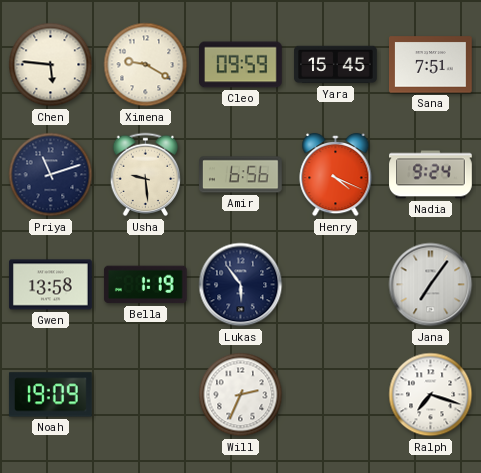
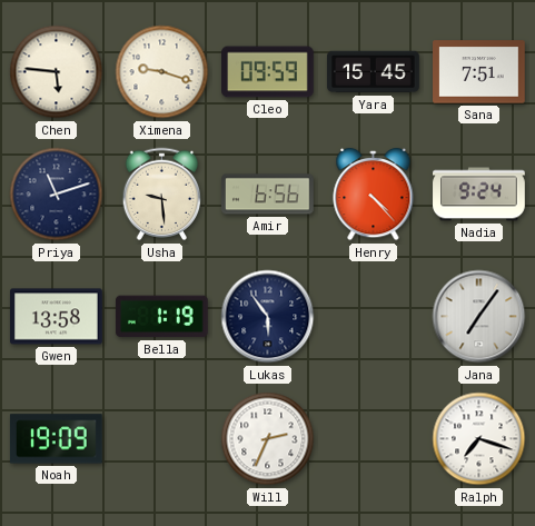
Ximena: 9:20 -> 9:18 (162, 72)
Henry: 4:19 -> 4:23 (374, 195)
